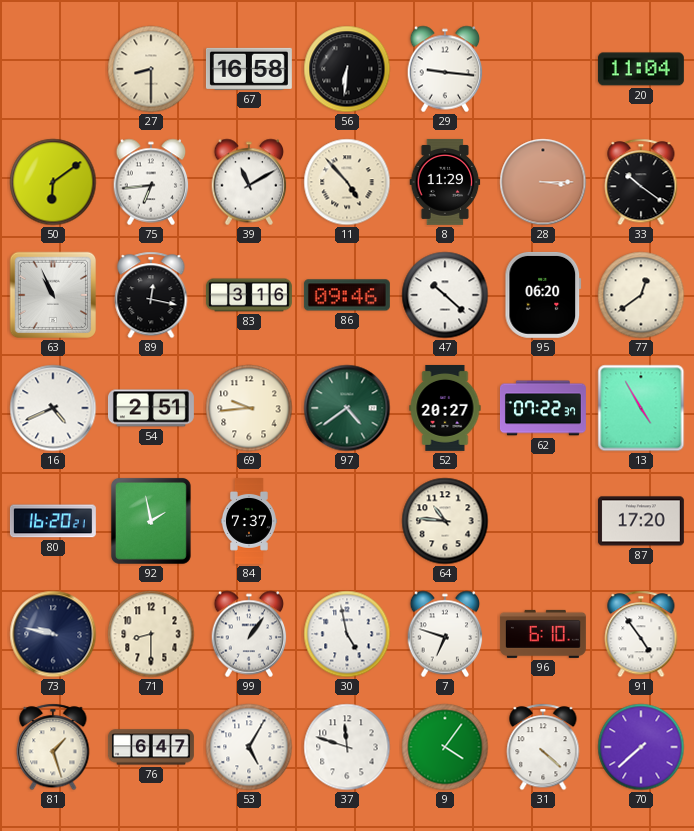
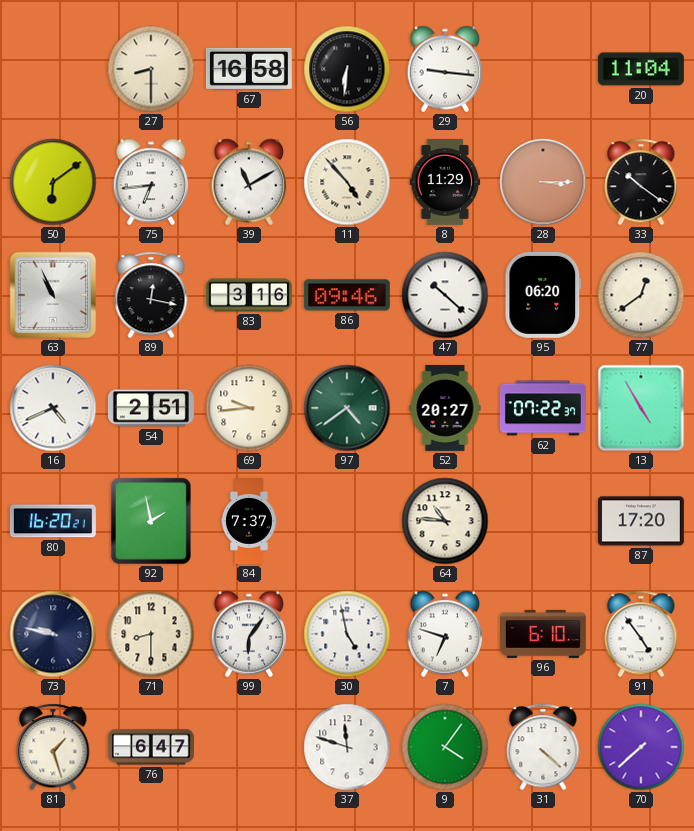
99: 1:06 -> 6:06 (249, 634)
53: 5:05 -> none (249, 747)
